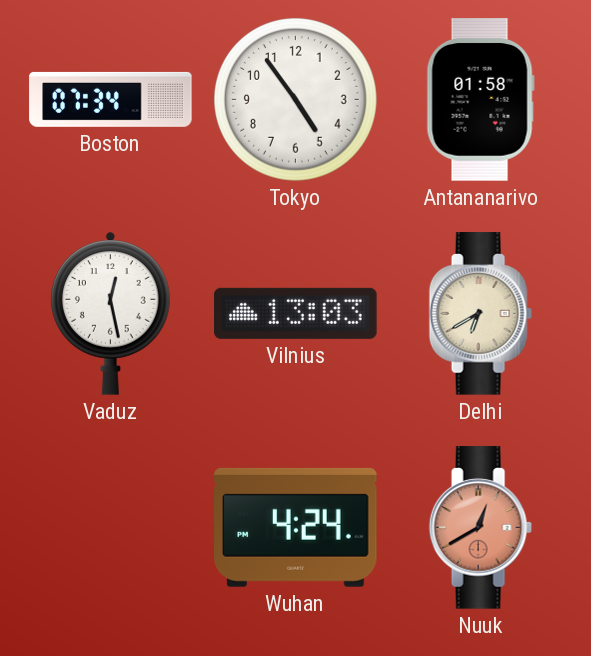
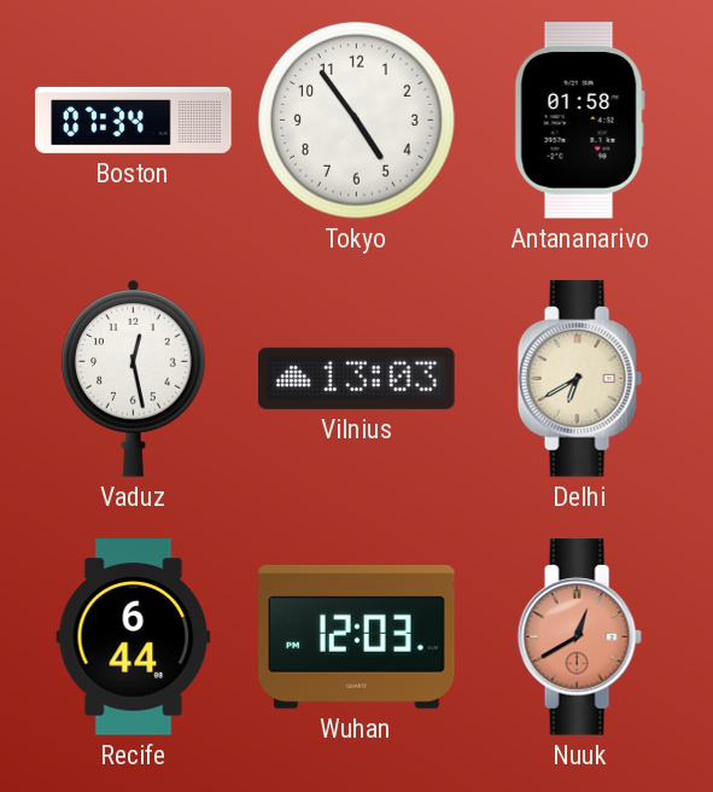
Recife: none -> 6:44 (134, 637)
Wuhan: 4:24 -> 12:03 (357, 636)
